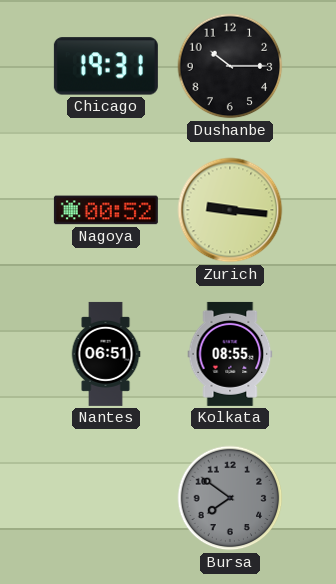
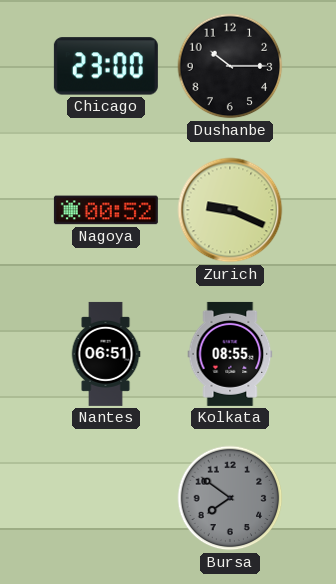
Chicago: 19:31 -> 23:00 (106, 66)
Zurich: 9:16 -> 9:19 (230, 210)
